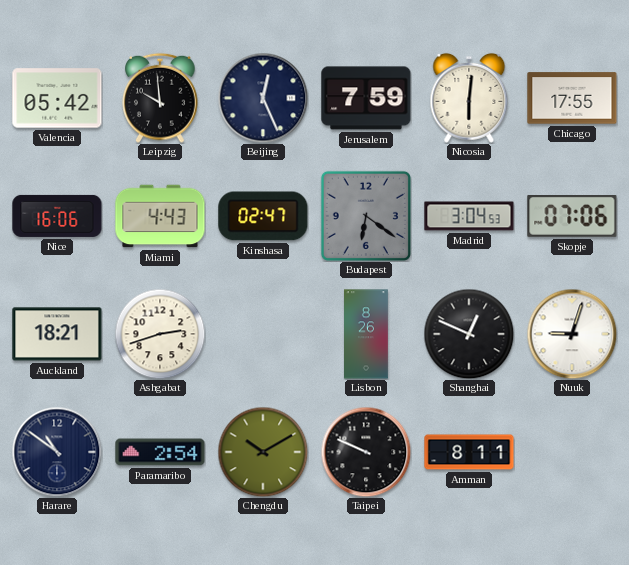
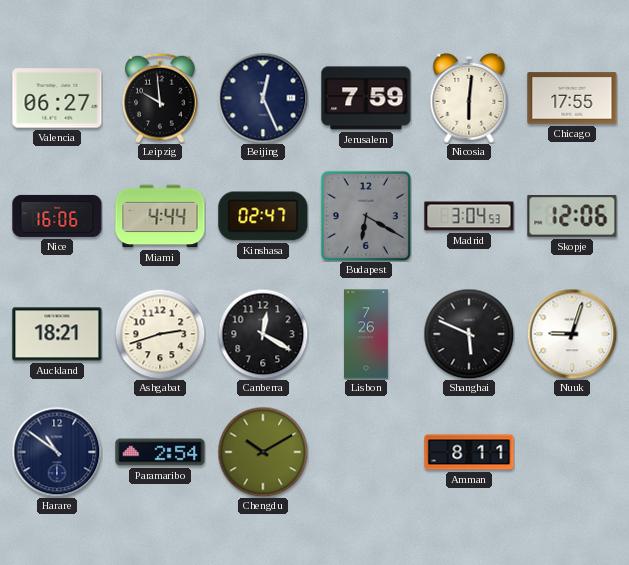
Valencia: 05:42 -> 06:27 (57, 98)
Miami: 4:43 -> 4:44 (160, 216)
Budapest: 6:21 -> 6:20 (366, 216)
Skopje: 07:06 -> 12:06 (572, 217)
Canberra: none -> 12:20 (263, 334)
Lisbon: 8:26 -> 7:26 (367, 334)
Shanghai: 12:49 -> 5:49 (469, 334)
Taipei: 9:49 -> none (366, 452)
